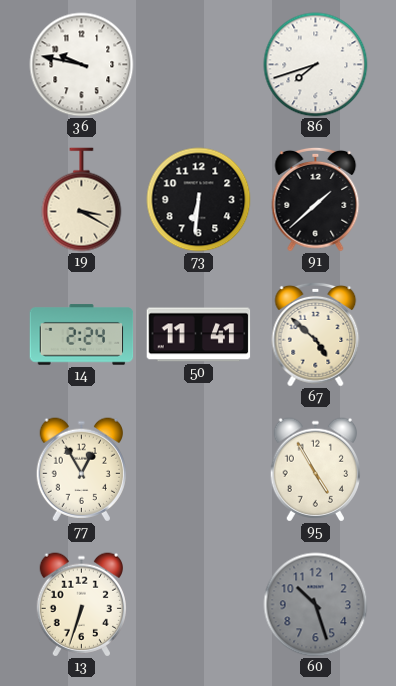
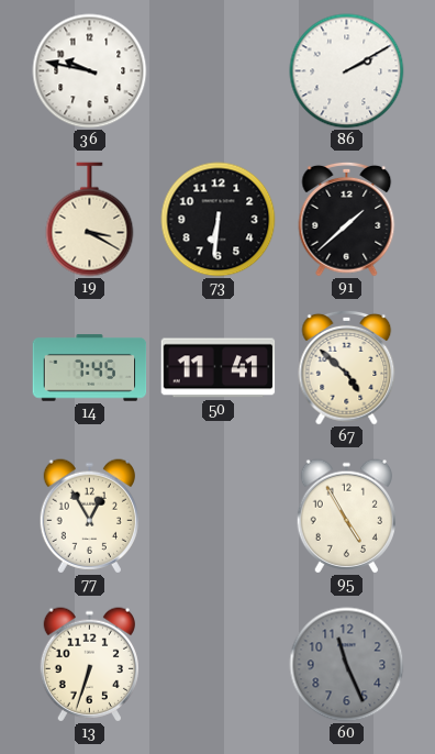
86: 7:42 -> 2:10 (347, 71)
14: 2:24 -> 7:45 (90, 368)
60: 10:27 -> 11:26 (347, 665)
